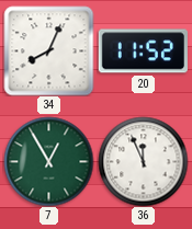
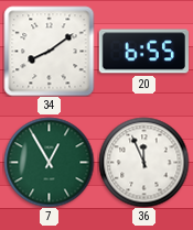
34: 8:04 -> 8:09 (49, 51)
20: 11:52 -> 6:55 (143, 52)
